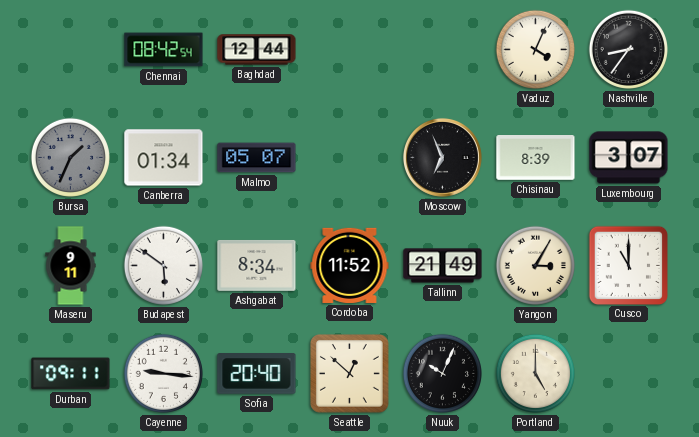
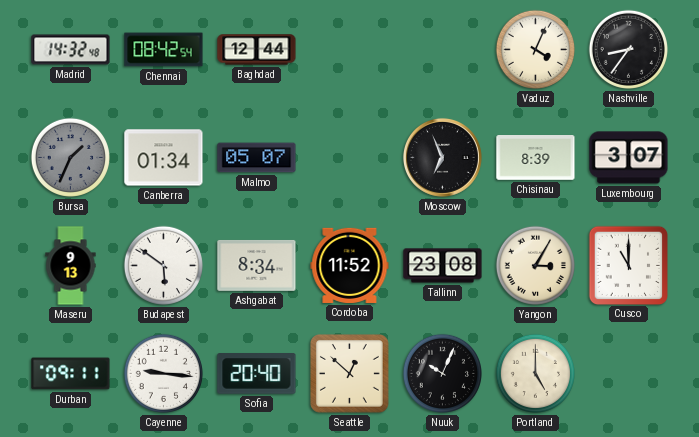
Madrid: none -> 14:32 (71, 50)
Maseru: 9:11 -> 9:13 (71, 266)
Tallinn: 21:49 -> 23:08 (443, 266)
